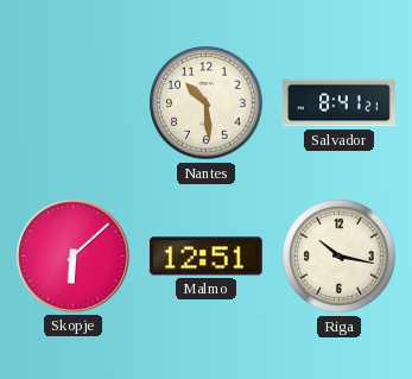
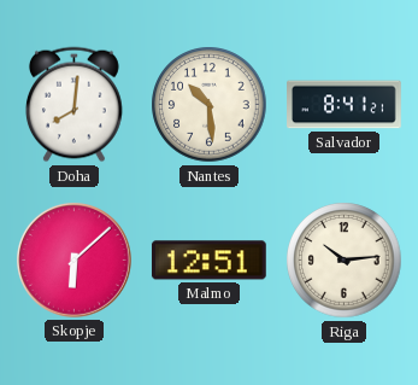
Doha: none -> 8:01 (73, 105)
Riga: 10:17 -> 10:14 (345, 261)
